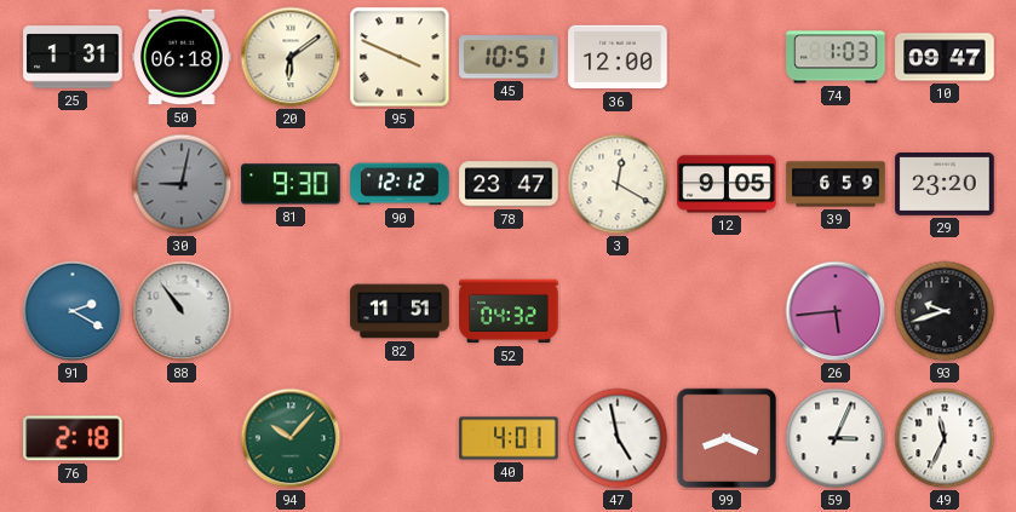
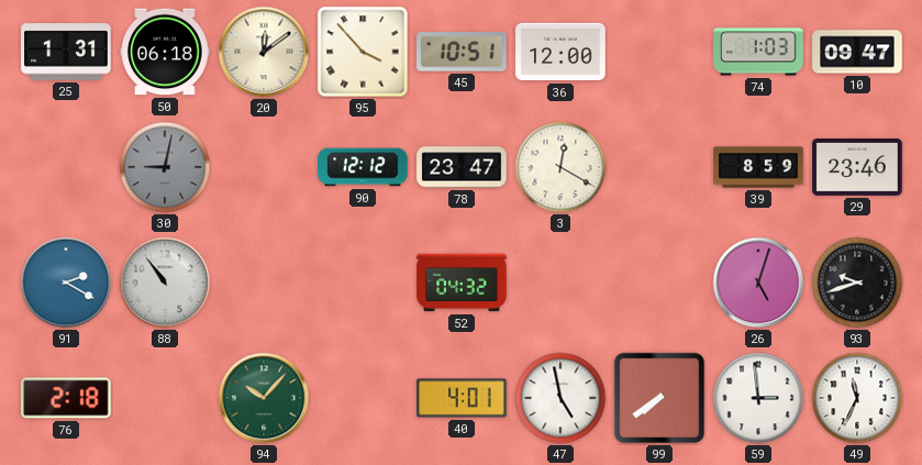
20: 6:09 -> 12:09 (264, 52)
95: 3:49 -> 3:53 (363, 52)
81: 9:30 -> none (291, 184)
12: 9:05 -> none (727, 184)
39: 6:59 -> 8:59 (758, 167)
29: 23:20 -> 23:46 (857, 168)
82: 11:51 -> none (400, 311)
26: 5:44 -> 5:03 (758, 283)
99: 8:19 -> 7:39 (659, 398)
59: 3:04 -> 2:59 (758, 398)
